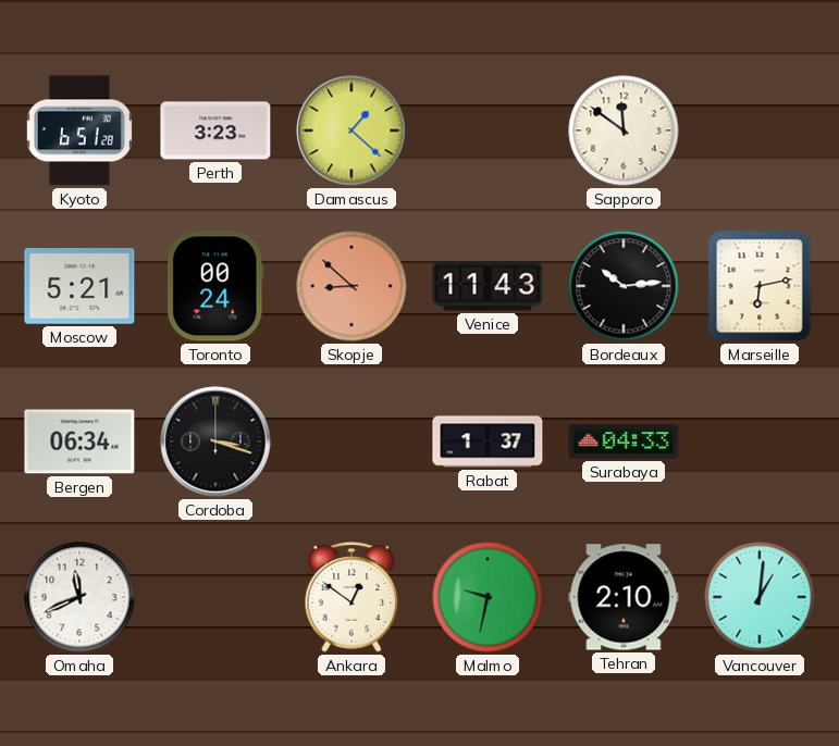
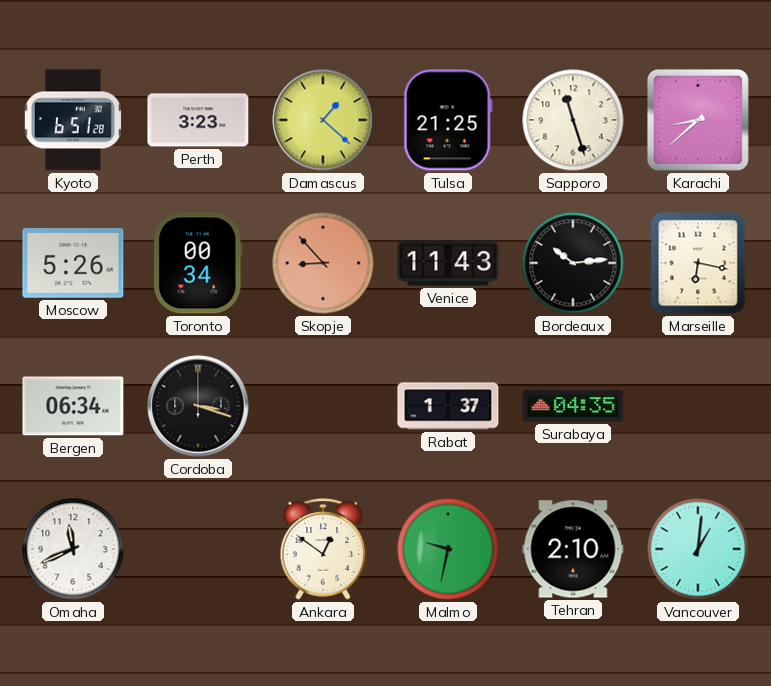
Tulsa: none -> 21:25 (448, 120)
Sapporo: 11:51 -> 11:27 (573, 120)
Karachi: none -> 8:38 (698, 120)
Moscow: 5:21 -> 5:26 (73, 263)
Toronto: 00:24 -> 00:34 (198, 263)
Skopje: 8:52 -> 8:53 (323, 263)
Marseille: 6:13 -> 6:17 (698, 263)
Surabaya: 04:33 -> 04:35 (573, 406)
